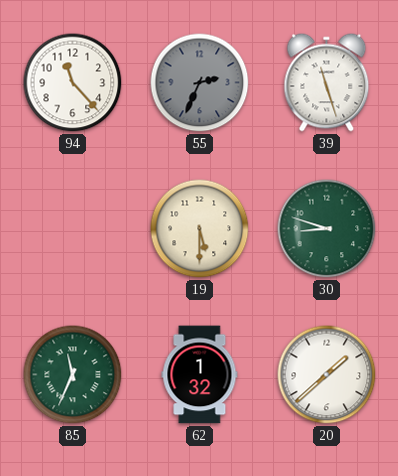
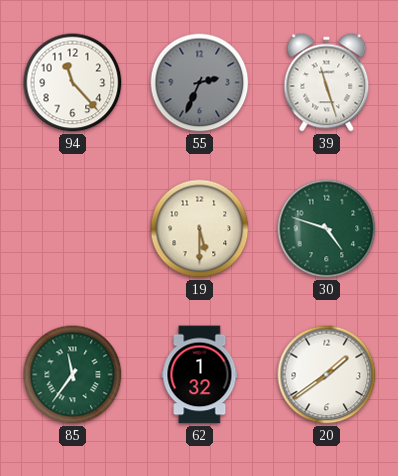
30: 8:48 -> 4:48 (327, 229)
85: 11:34 -> 11:36 (73, 375)
20: 1:38 -> 1:39 (327, 375)
